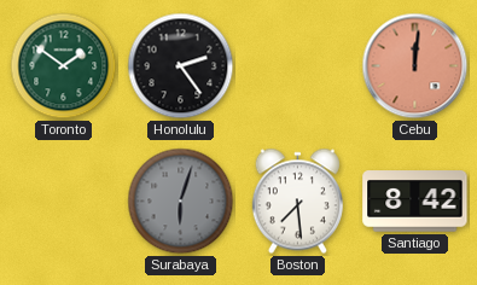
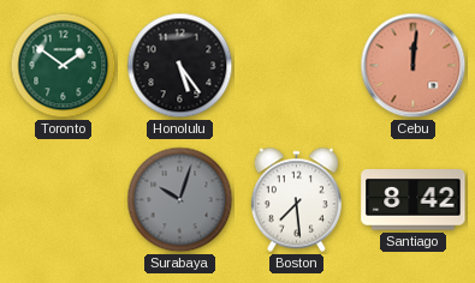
Honolulu: 2:24 -> 5:24 (180, 66)
Surabaya: 6:03 -> 10:03 (180, 200)
